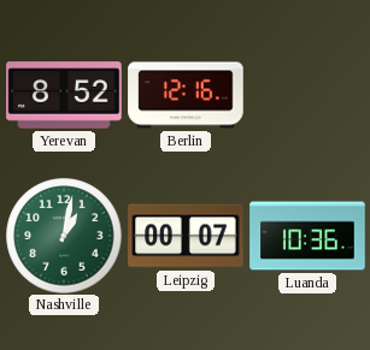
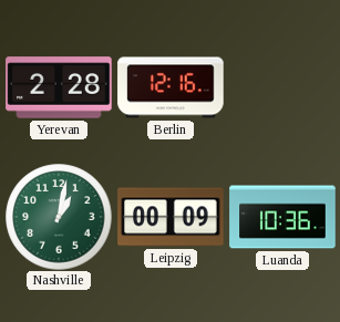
Yerevan: 8:52 -> 2:28 (59, 87)
Leipzig: 00:07 -> 00:09 (171, 217)
